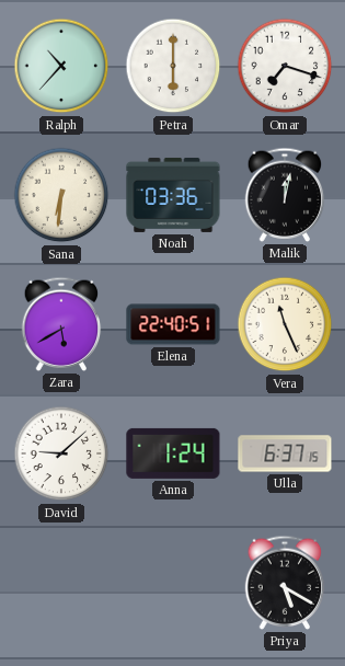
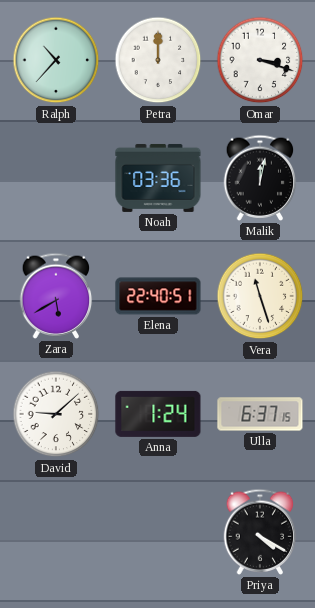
Petra: 6:00 -> 12:00 (158, 60)
Omar: 7:18 -> 3:18 (260, 60)
Sana: 6:31 -> none (61, 195)
Vera: 11:26 -> 11:27 (260, 296)
Priya: 5:20 -> 4:20 (260, 532)
